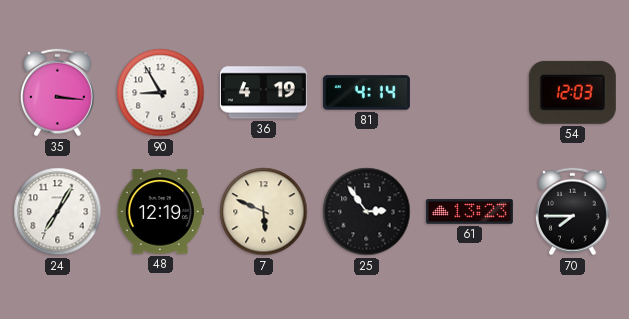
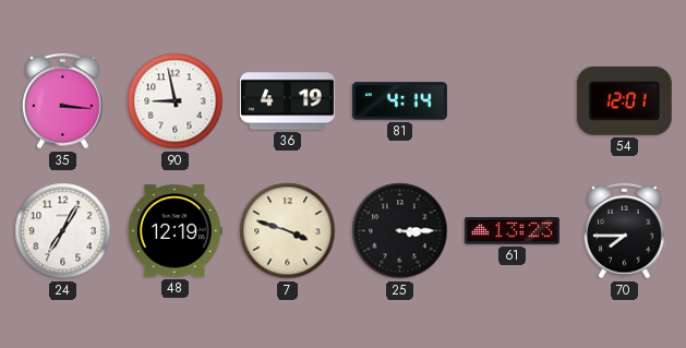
90: 8:55 -> 8:58 (176, 101)
54: 12:03 -> 12:01 (624, 100)
7: 5:49 -> 3:48 (288, 231)
25: 2:54 -> 3:15 (400, 231)
